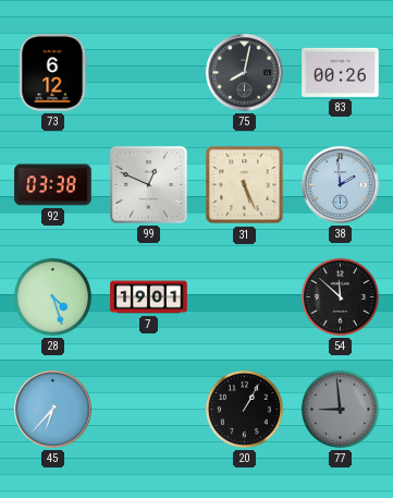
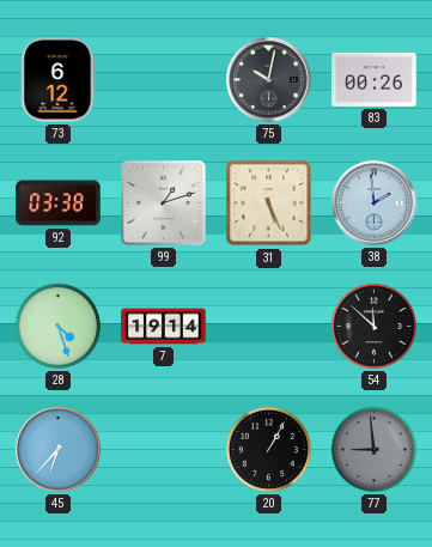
75: 8:02 -> 10:02 (269, 80)
99: 12:49 -> 1:12 (164, 203)
7: 19:01 -> 19:14 (164, 327)
